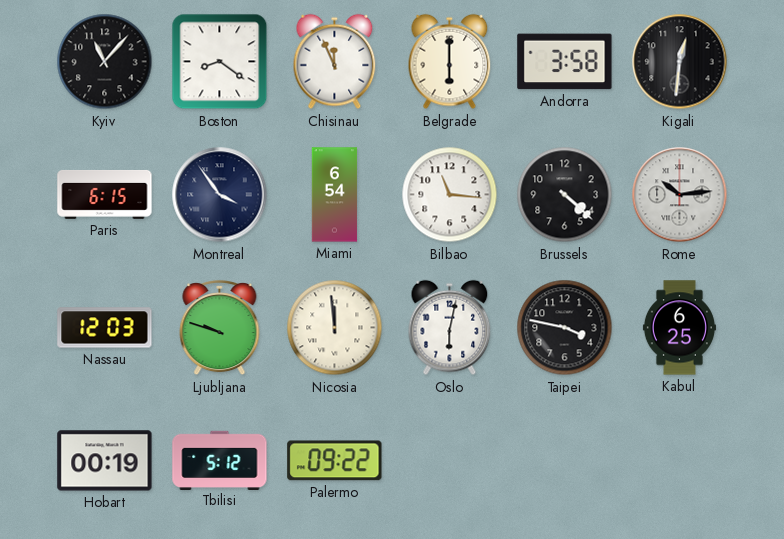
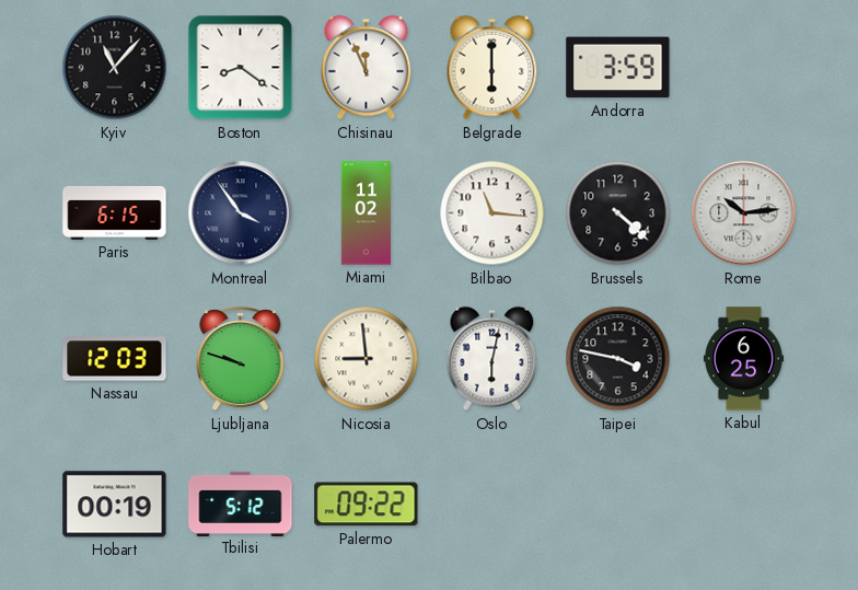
Andorra: 3:58 -> 3:59 (618, 68)
Kigali: 12:31 -> none (680, 62)
Miami: 6:54 -> 11:02 (367, 213)
Nicosia: 11:59 -> 8:59 (367, 359)
